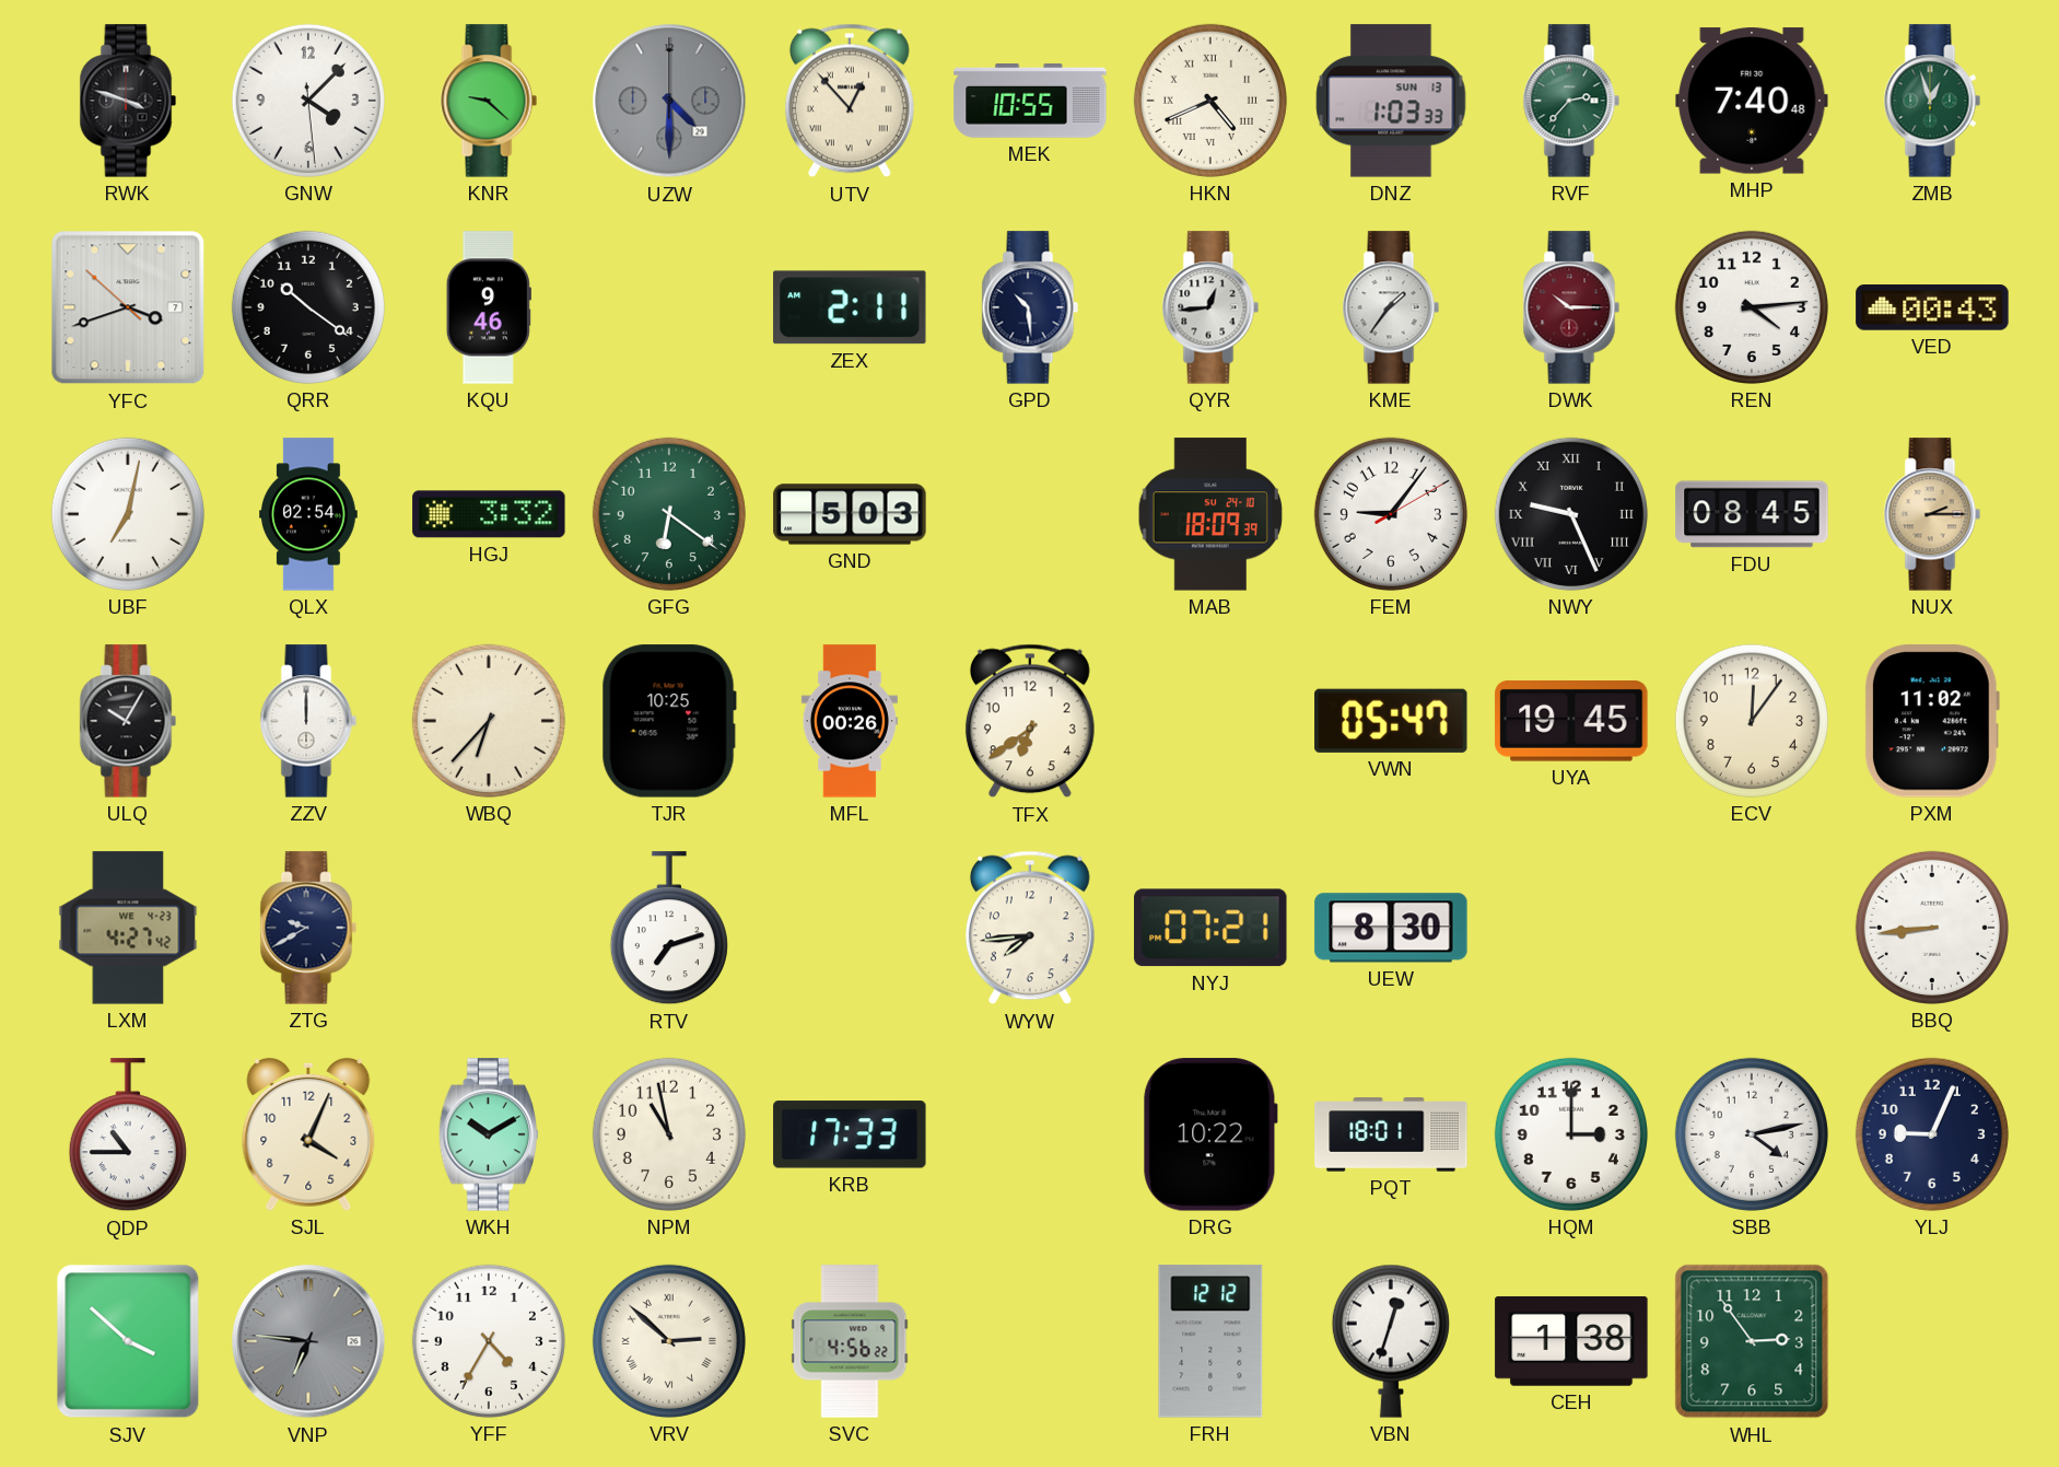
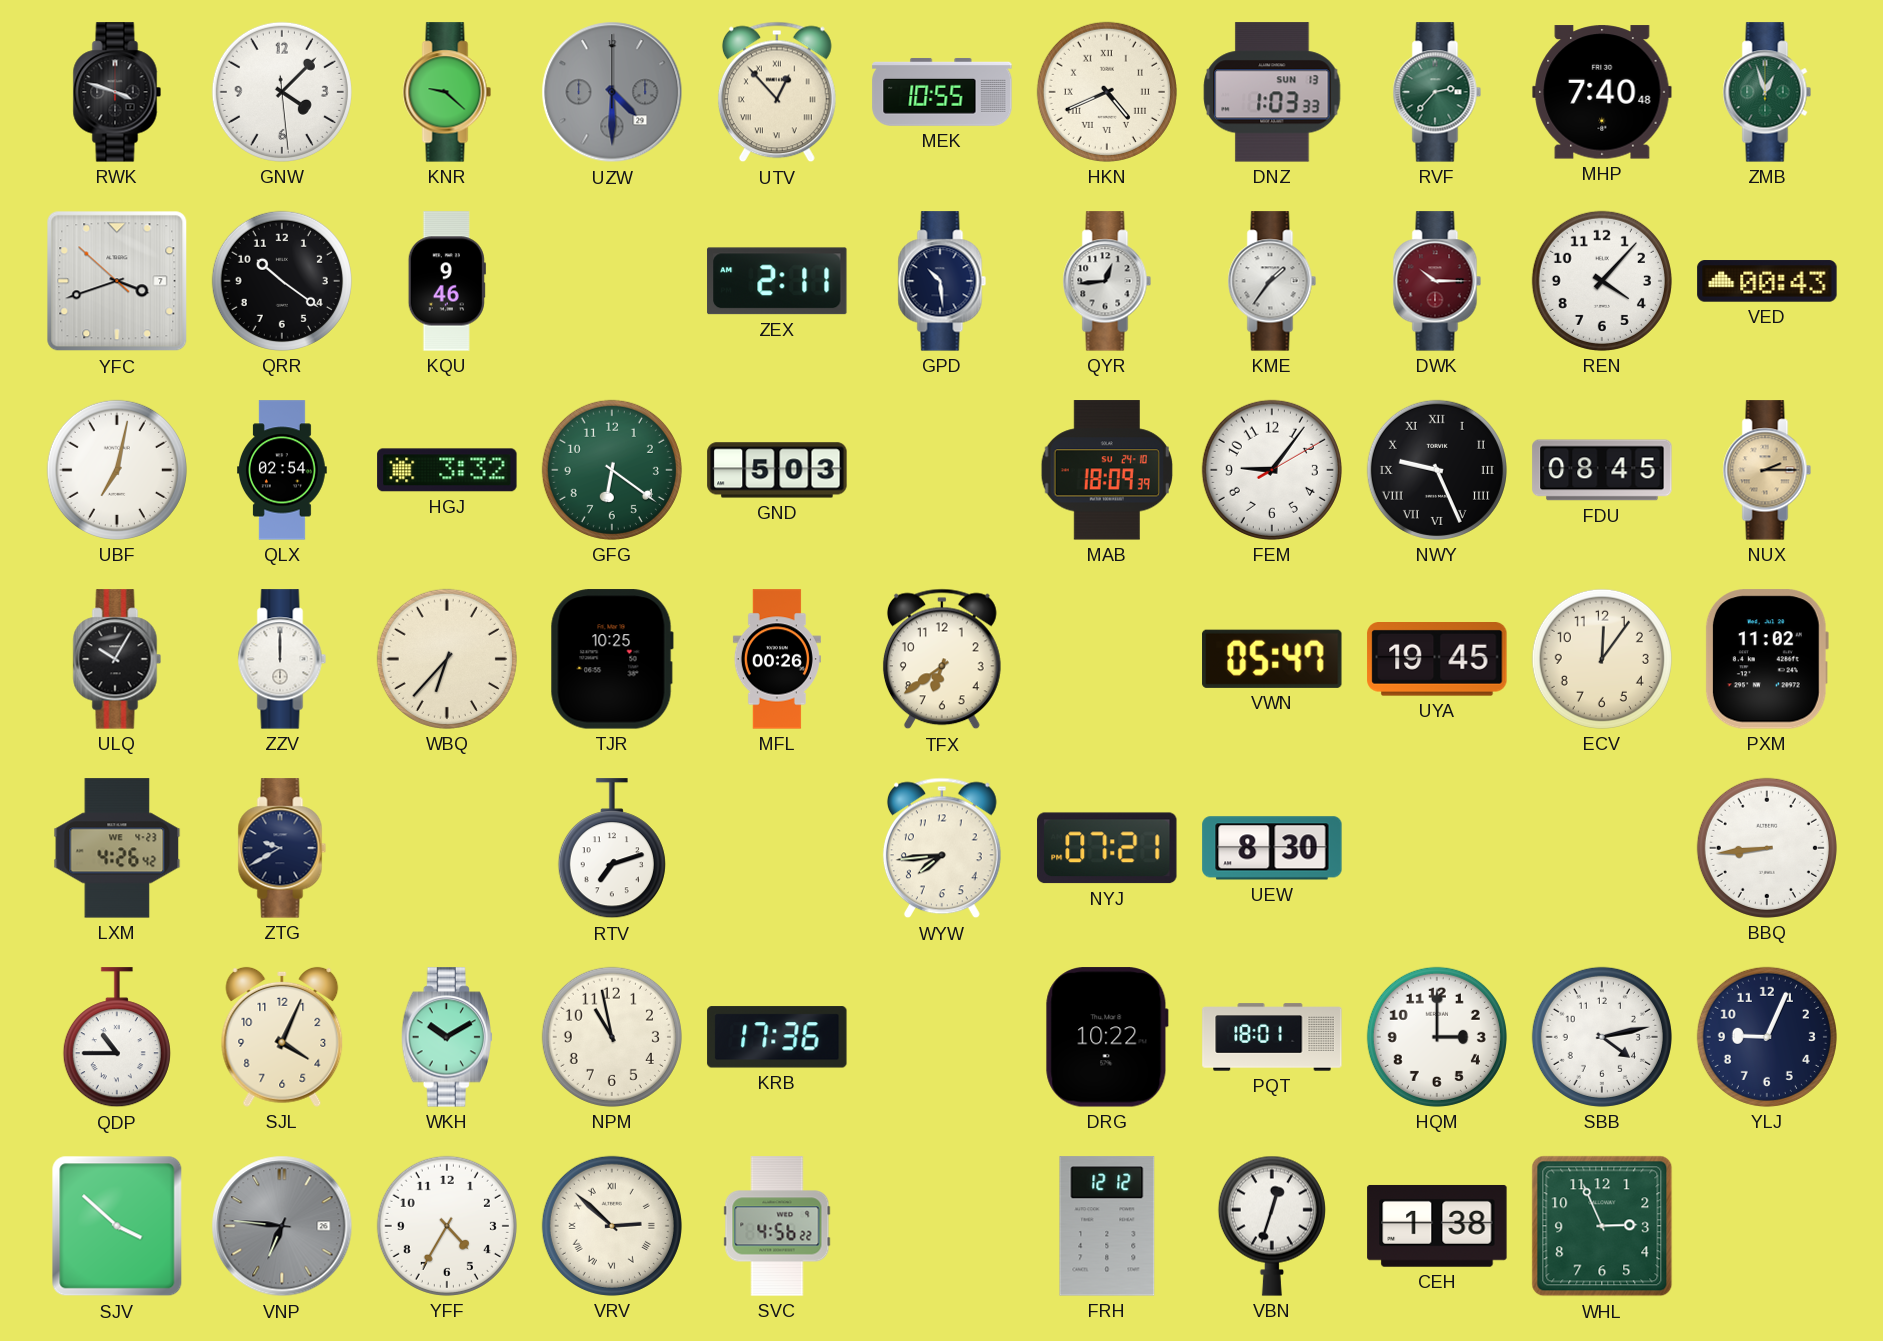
REN: 4:14 -> 4:07 (1602, 281)
LXM: 4:27 -> 4:26 (117, 848)
KRB: 17:33 -> 17:36 (777, 1037)
WHL: 2:54 -> 2:56 (1602, 1226)
